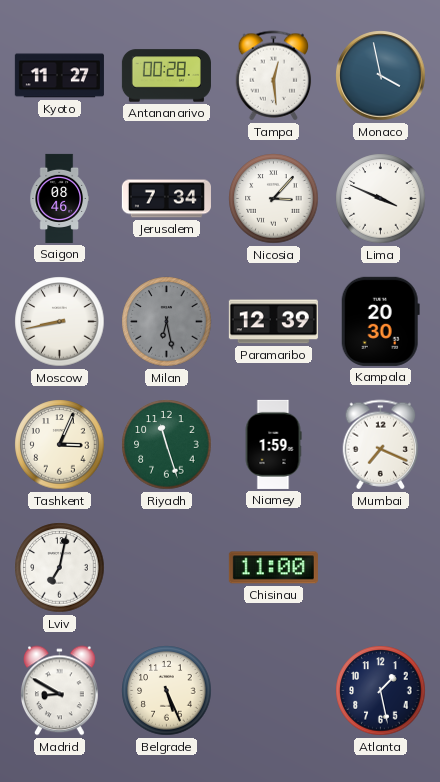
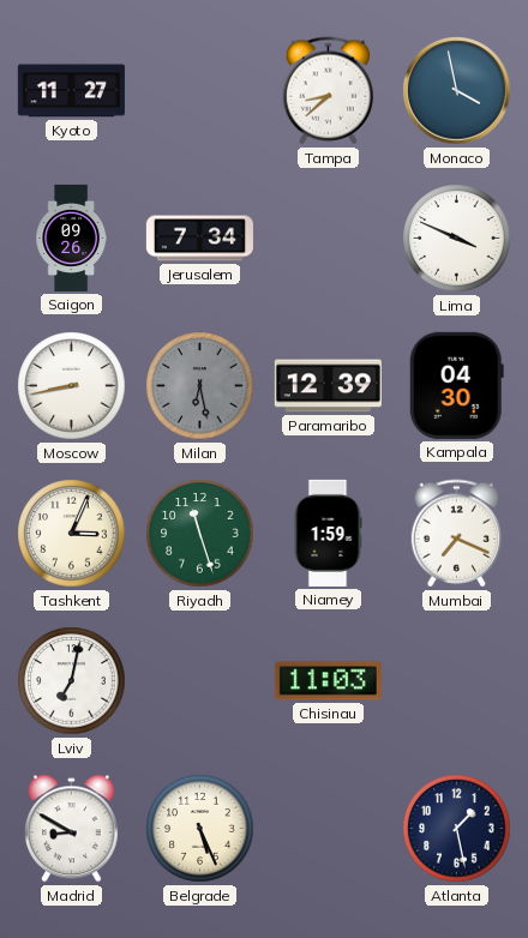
Antananarivo: 00:28 -> none (166, 76)
Tampa: 12:29 -> 8:38 (329, 91)
Saigon: 08:46 -> 09:26 (71, 237)
Nicosia: 3:07 -> none (274, 199)
Kampala: 20:30 -> 04:30 (456, 385)
Chisinau: 11:00 -> 11:03 (328, 681)
